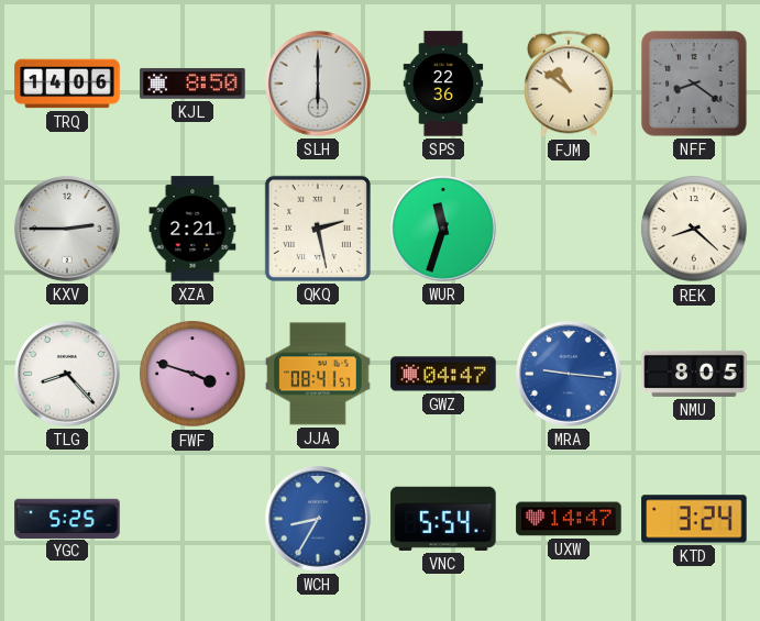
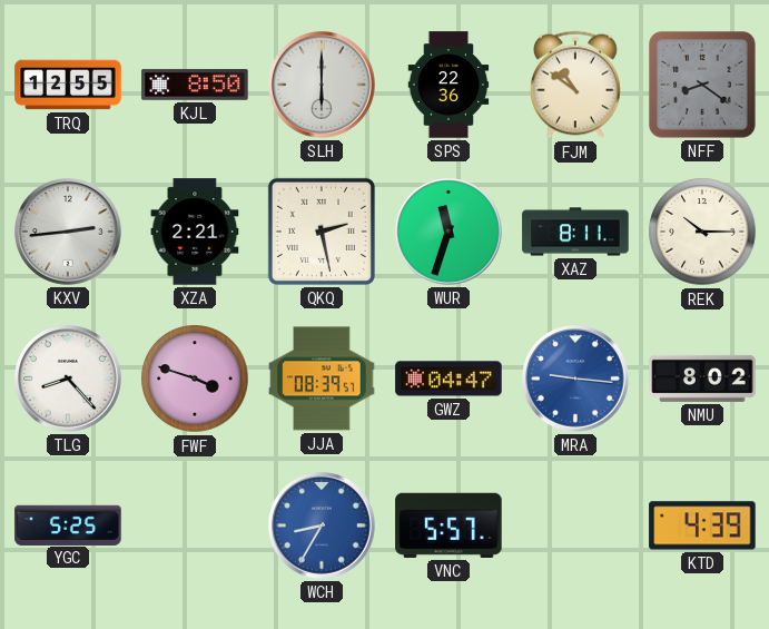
TRQ: 14:06 -> 12:55 (68, 85)
KXV: 2:45 -> 2:44 (68, 232)
XAZ: none -> 8:11 (575, 232)
REK: 8:22 -> 10:15 (702, 232)
JJA: 08:41 -> 08:39 (322, 379)
NMU: 8:05 -> 8:02 (702, 379)
VNC: 5:54 -> 5:57 (448, 525)
UXW: 14:47 -> none (569, 519)
KTD: 3:24 -> 4:39 (702, 525)
